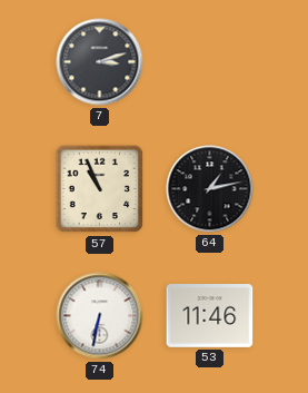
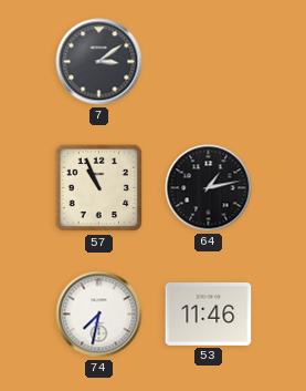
7: 3:12 -> 3:09 (99, 62)
74: 6:32 -> 7:32 (99, 315)
